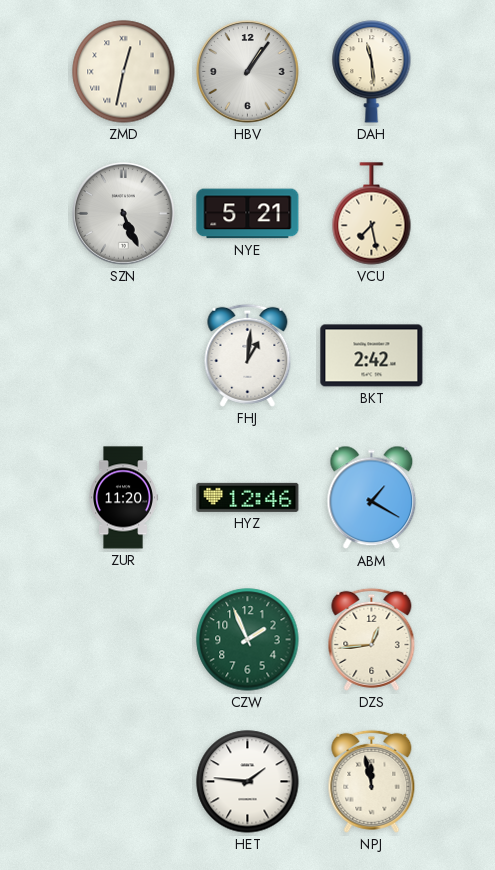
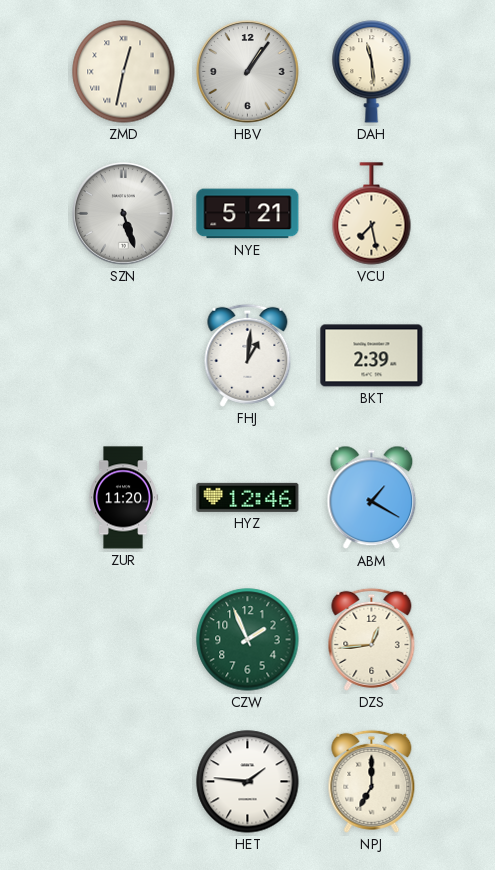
SZN: 5:26 -> 5:27 (124, 214)
BKT: 2:42 -> 2:39 (372, 356)
NPJ: 11:58 -> 7:00 (372, 781)
